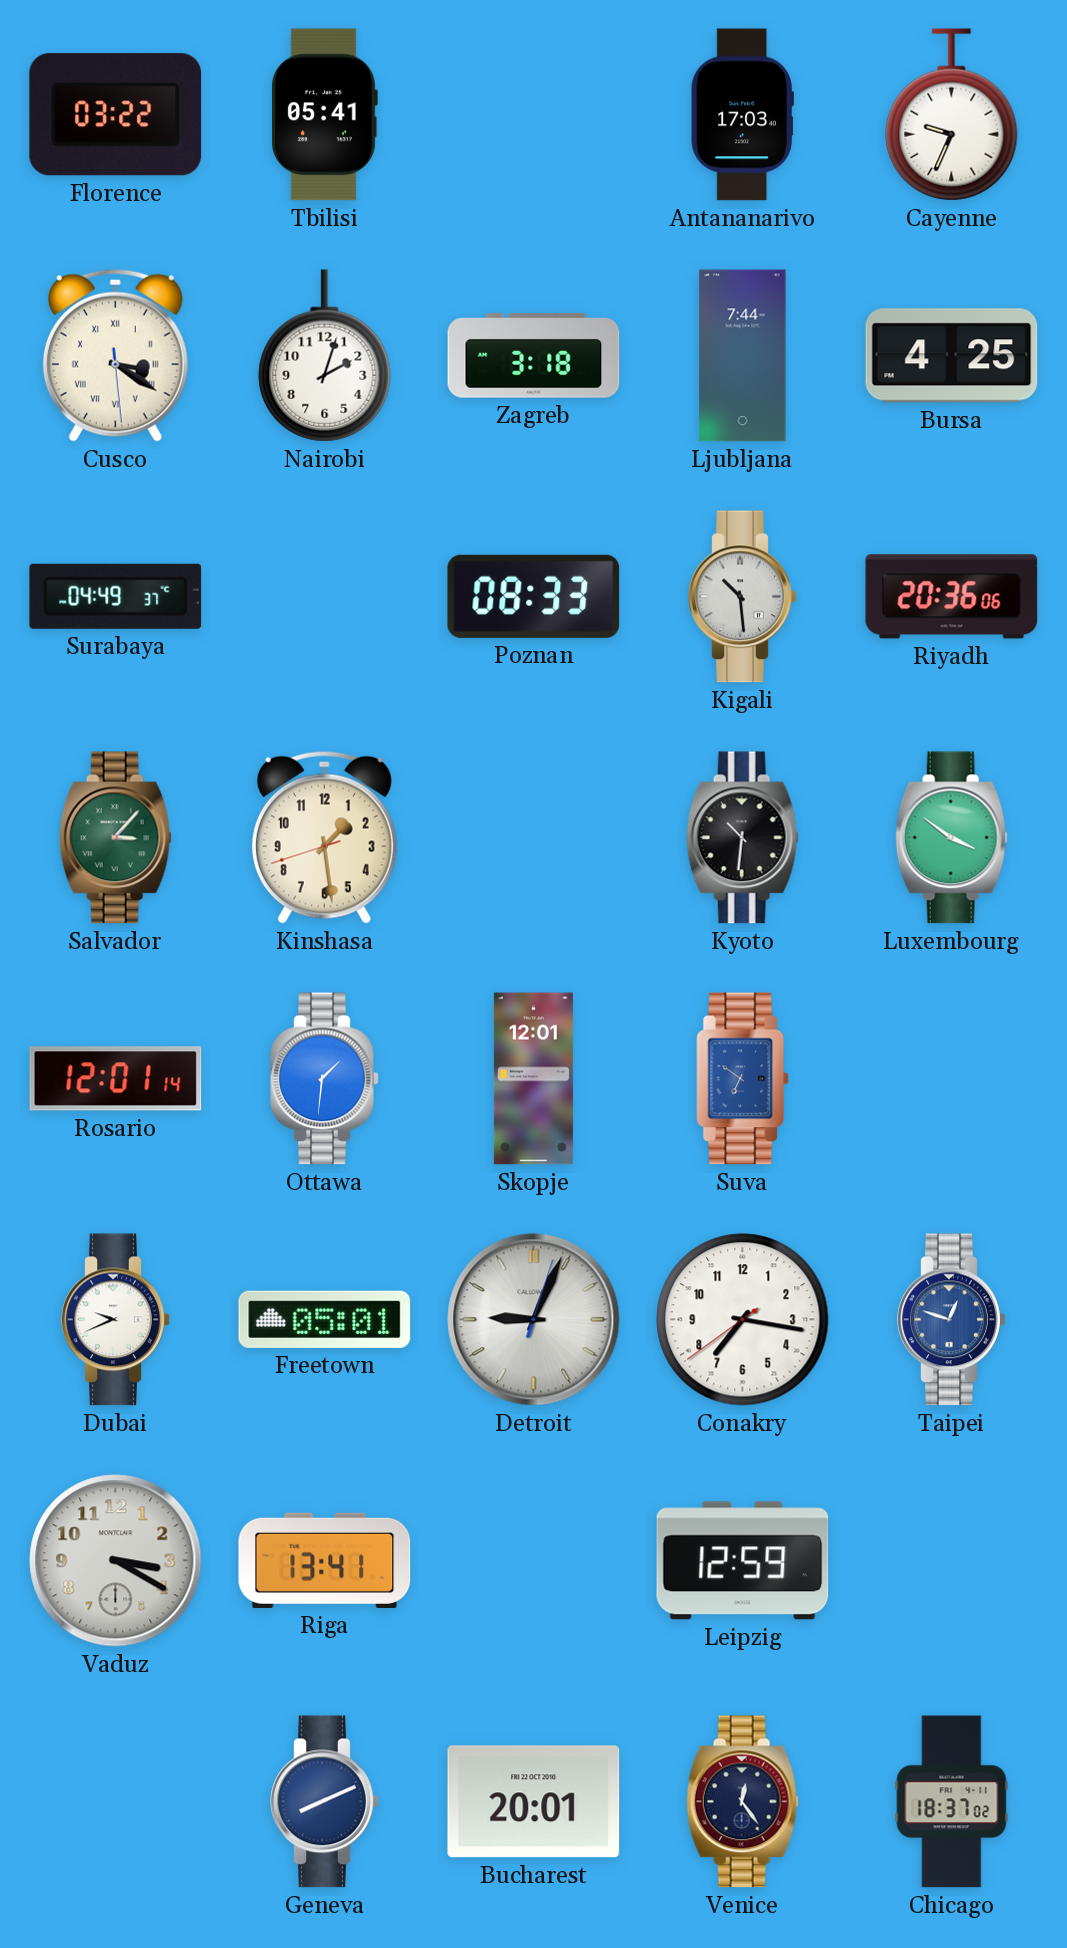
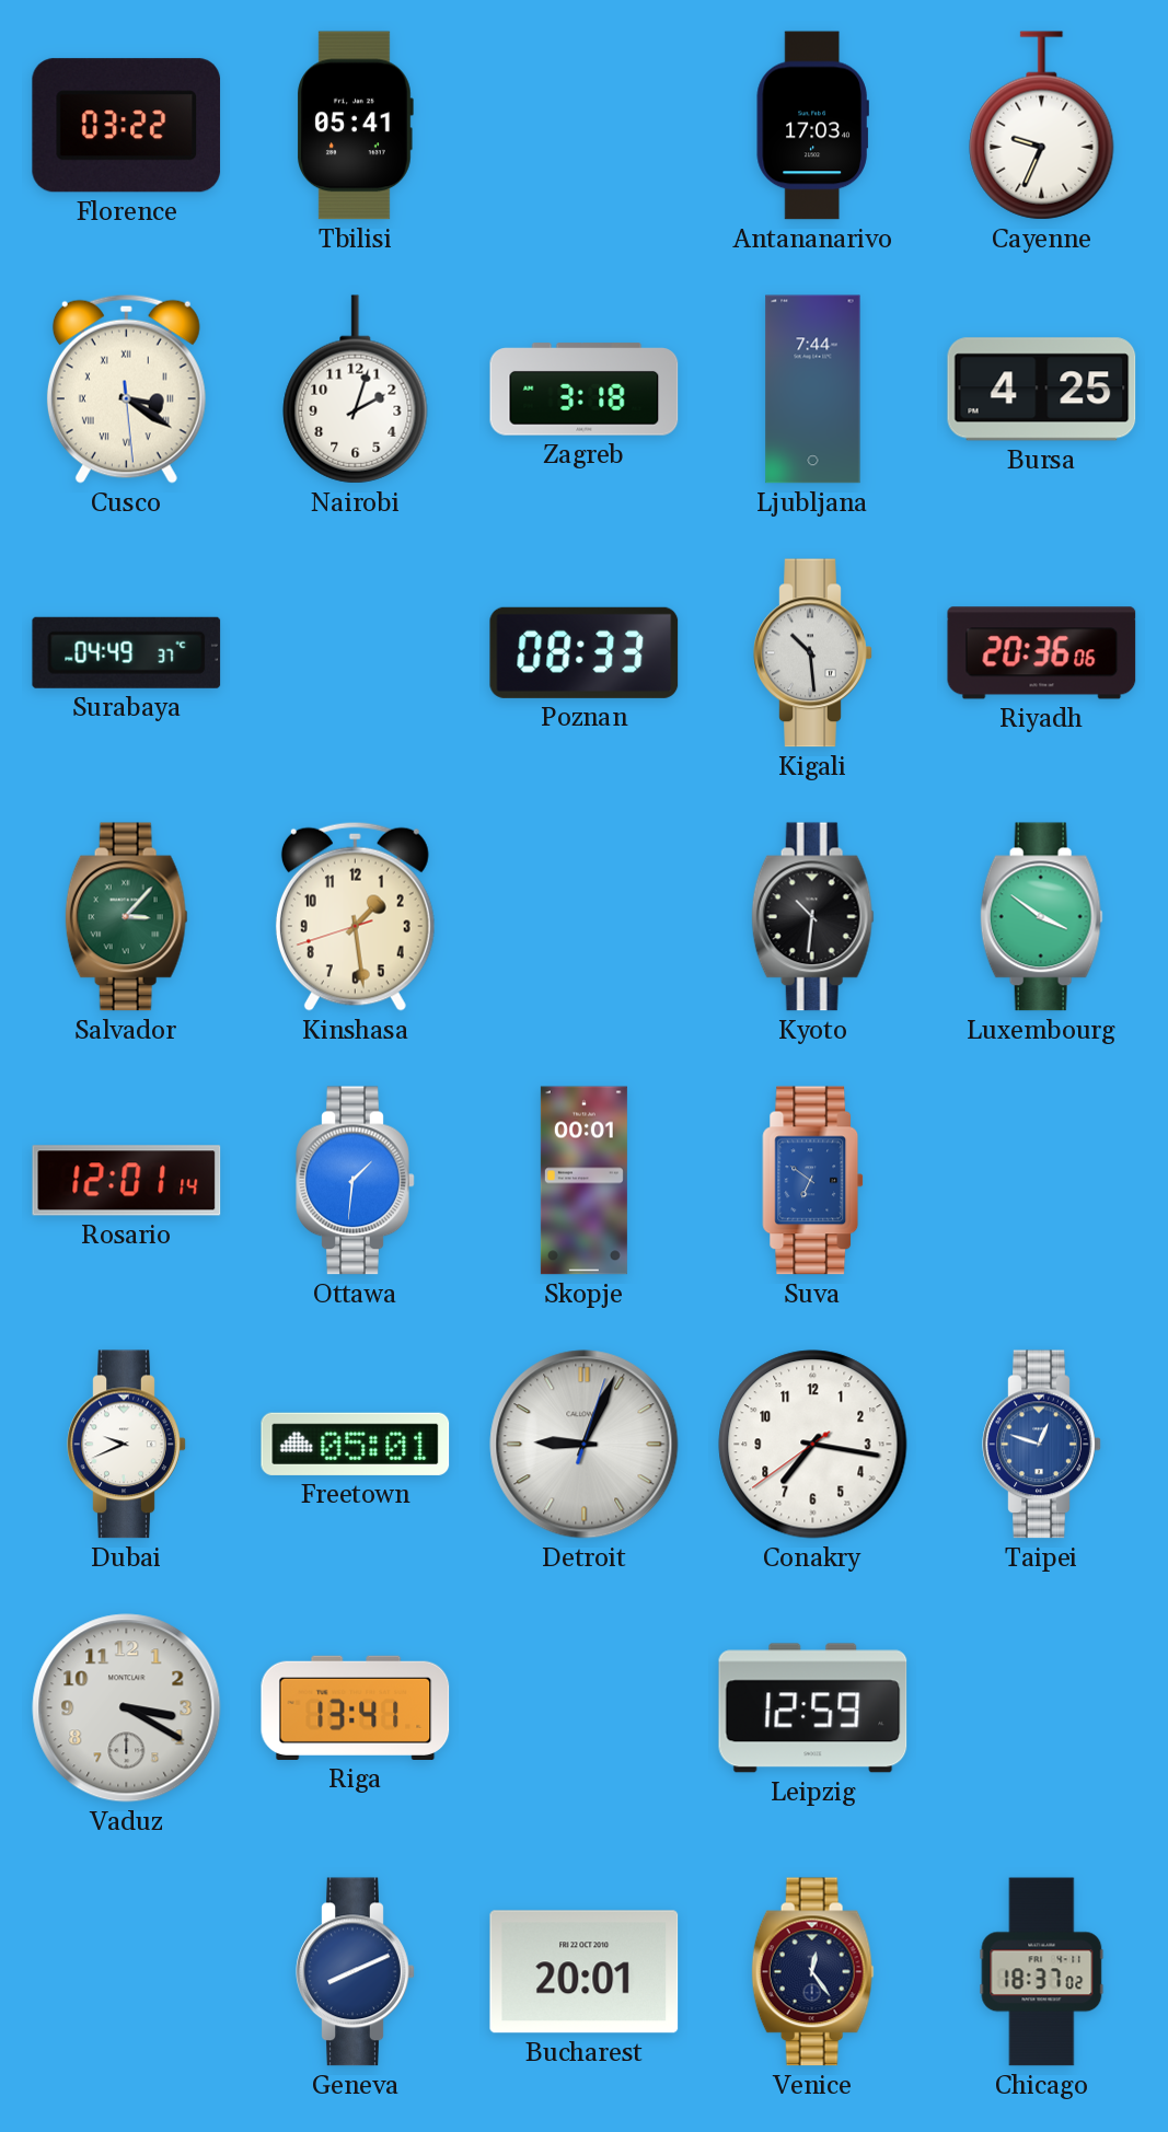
Skopje: 12:01 -> 00:01 (583, 1181)
